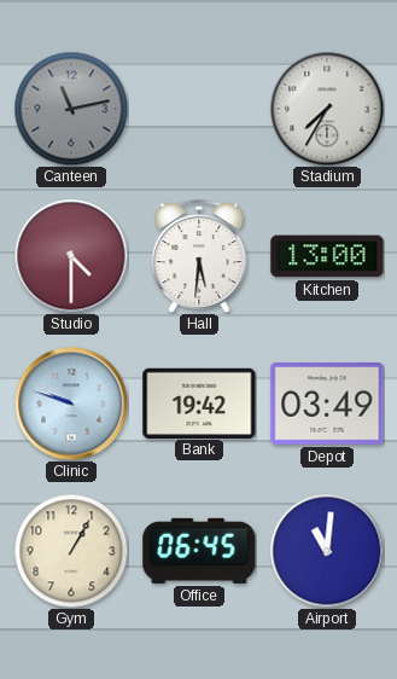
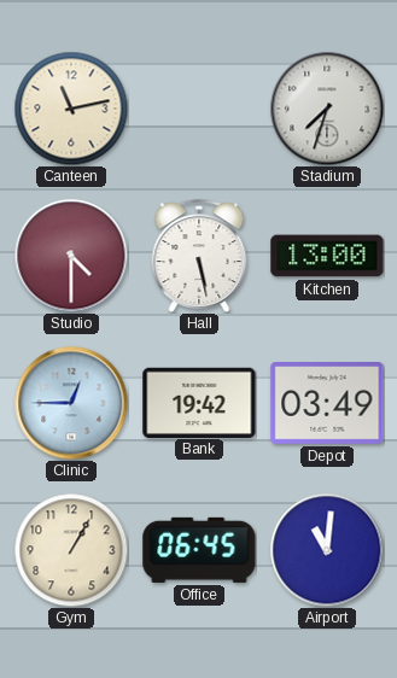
Canteen dial: grey -> cream (71, 109)
Stadium: 7:35 -> 7:33 (327, 109)
Hall: 5:31 -> 5:28 (199, 256)
Clinic: 9:48 -> 12:45 (71, 403)
